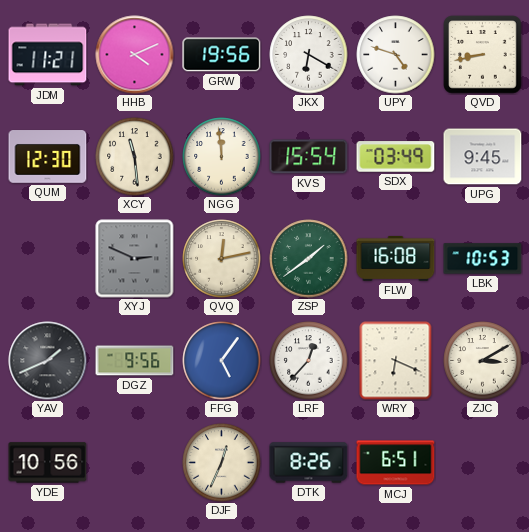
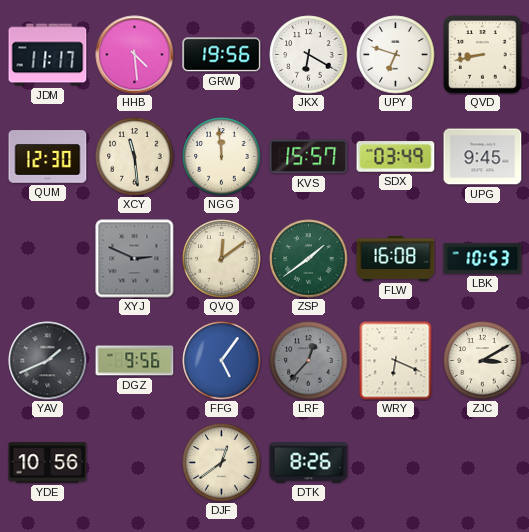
JDM: 11:21 -> 11:17 (48, 55)
HHB: 4:11 -> 4:29 (135, 55)
UPY: 4:48 -> 6:48 (396, 55)
KVS: 15:54 -> 15:57 (309, 157)
QVQ: 12:13 -> 12:09 (222, 259)
LRF dial: white -> grey (309, 361)
DJF: 12:34 -> 12:39 (222, 463)
MCJ: 6:51 -> none (396, 463)
